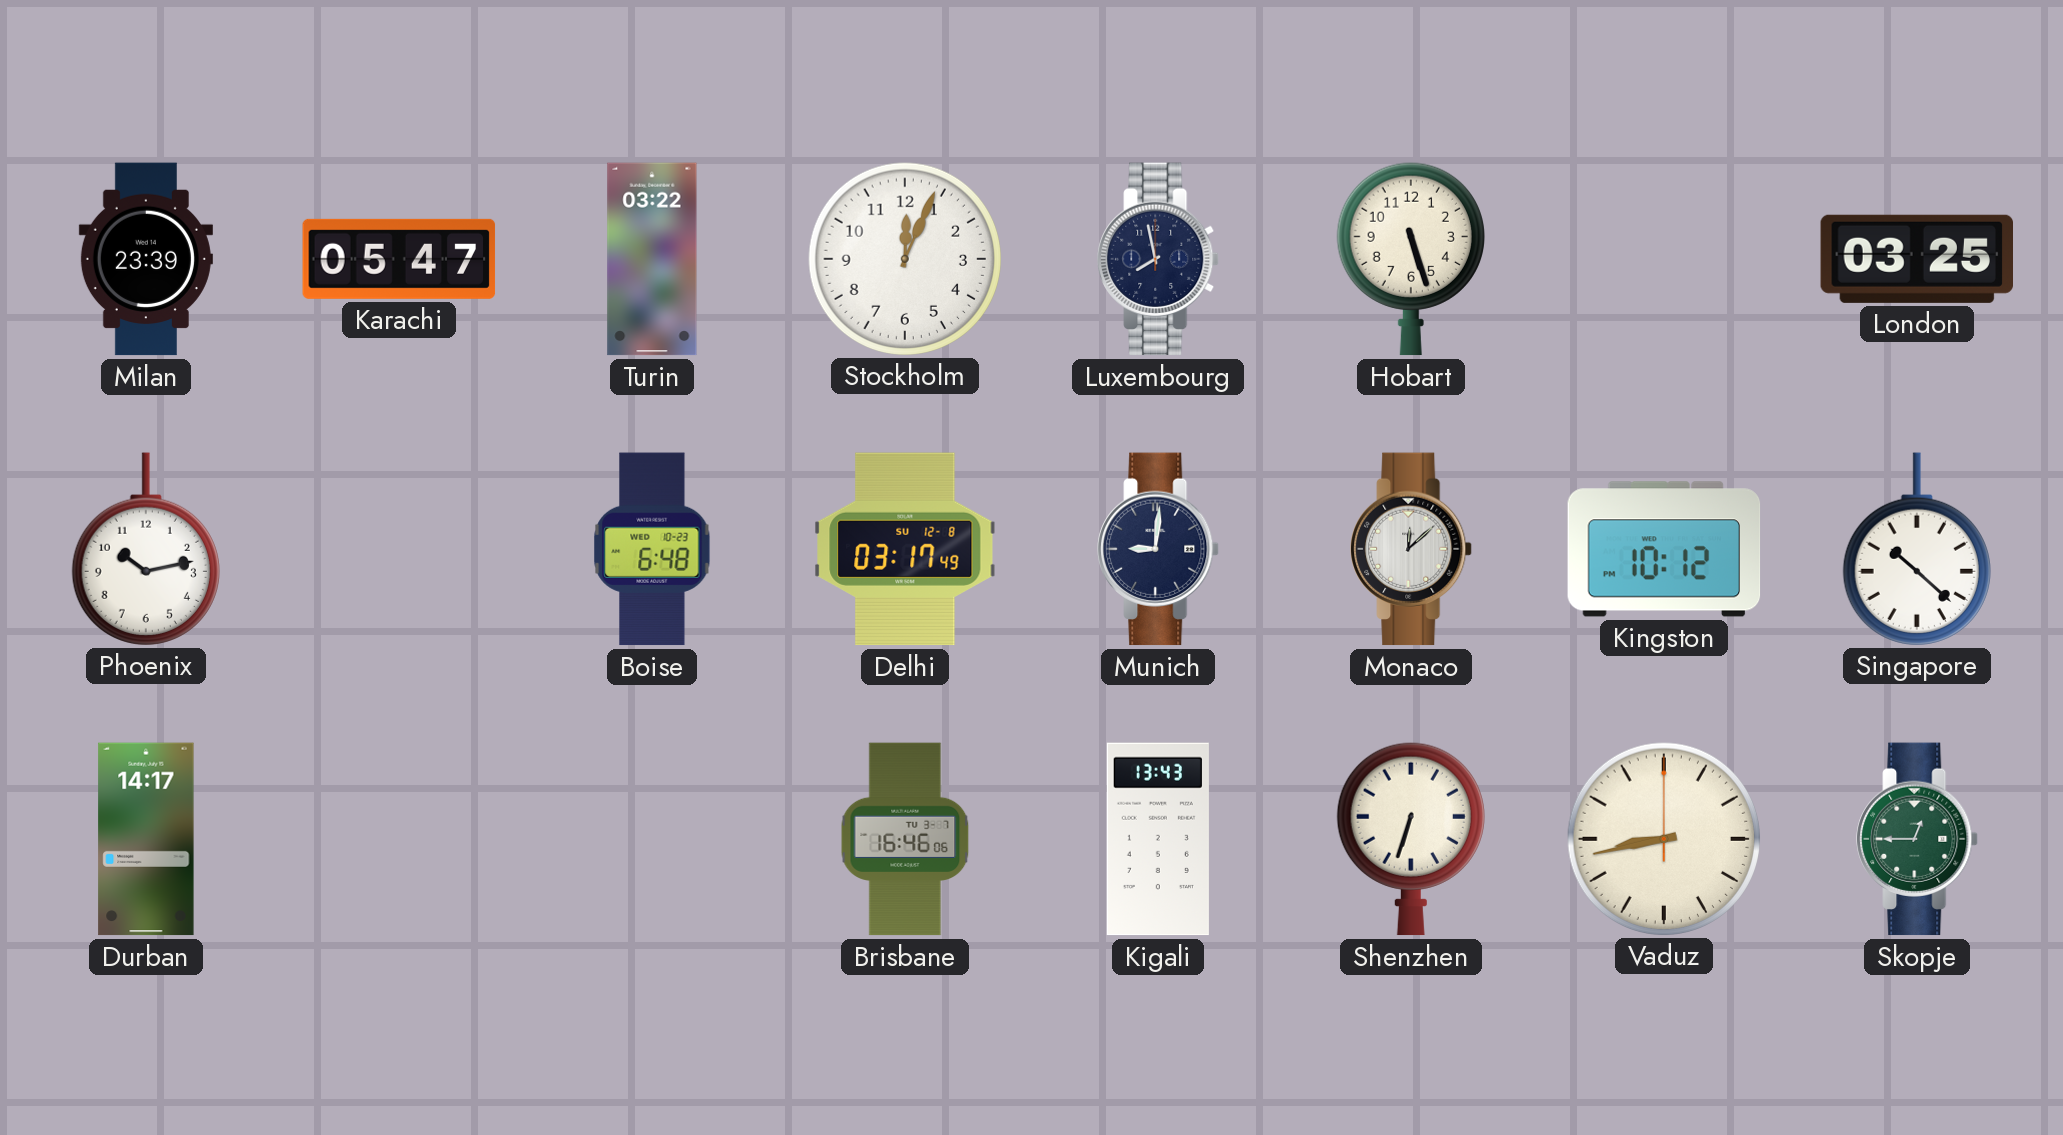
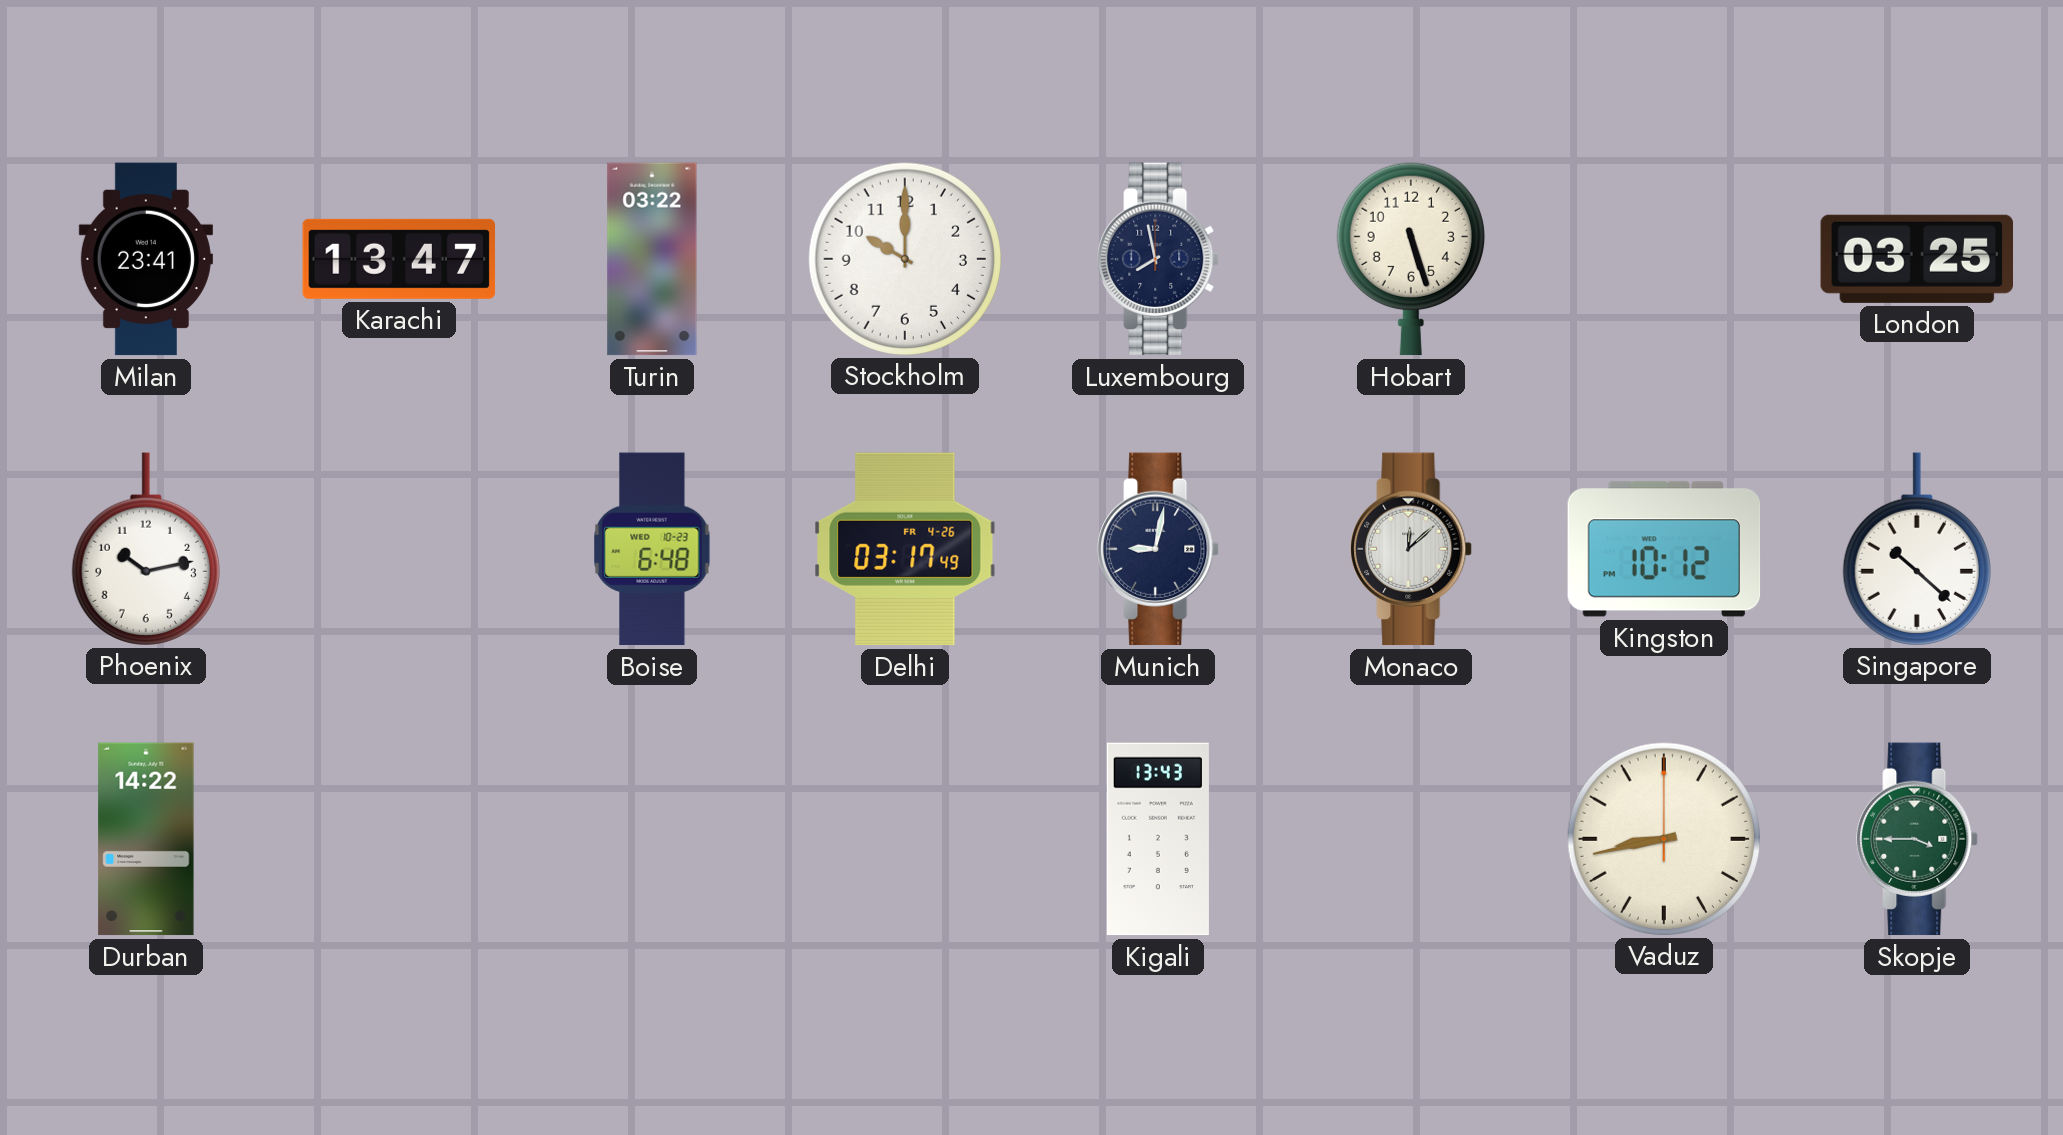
Milan: 23:39 -> 23:41 (146, 259)
Karachi: 05:47 -> 13:47 (399, 259)
Stockholm: 12:04 -> 10:00 (904, 258)
Delhi date: SU 12-8 -> FR 4-26 (905, 549)
Munich: 9:01 -> 9:02 (1158, 549)
Durban: 14:17 -> 14:22 (146, 839)
Brisbane: 16:46 -> none (905, 839)
Shenzhen: 6:33 -> none (1411, 839)
Skopje: 12:45 -> 3:45 (1917, 839)
